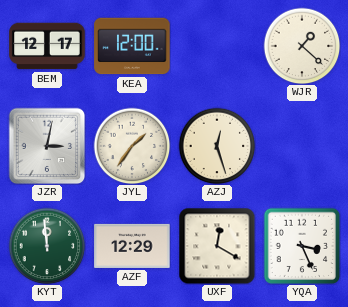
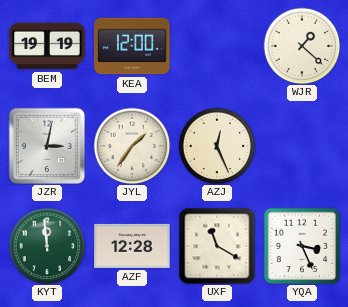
BEM: 12:17 -> 19:19 (47, 46)
AZJ: 12:27 -> 12:26 (217, 146)
AZF: 12:29 -> 12:28 (132, 246)
UXF: 12:20 -> 11:20 (217, 246)
